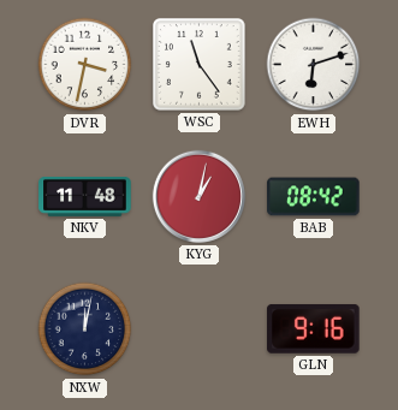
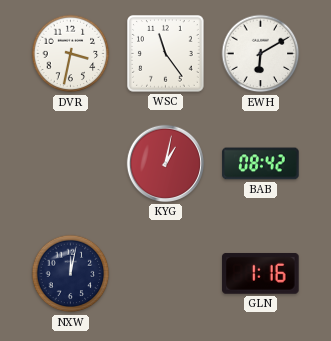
EWH: 6:12 -> 6:10 (261, 54)
NKV: 11:48 -> none (85, 197)
GLN: 9:16 -> 1:16 (261, 273)
